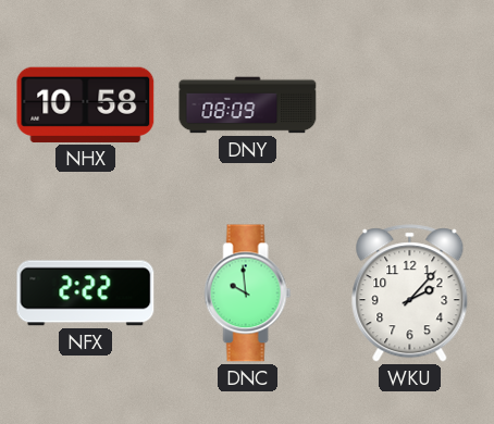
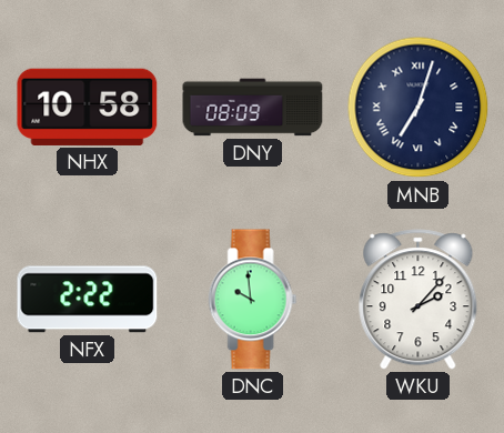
MNB: none -> 7:03 (419, 108)
